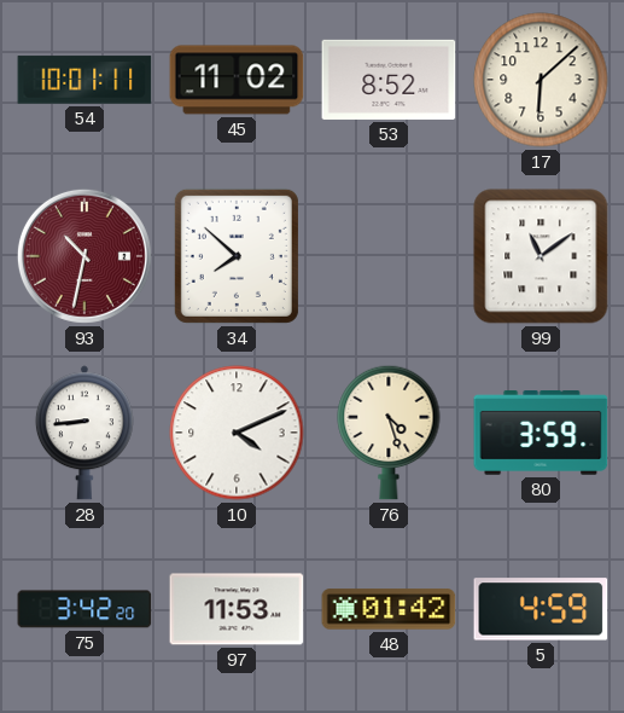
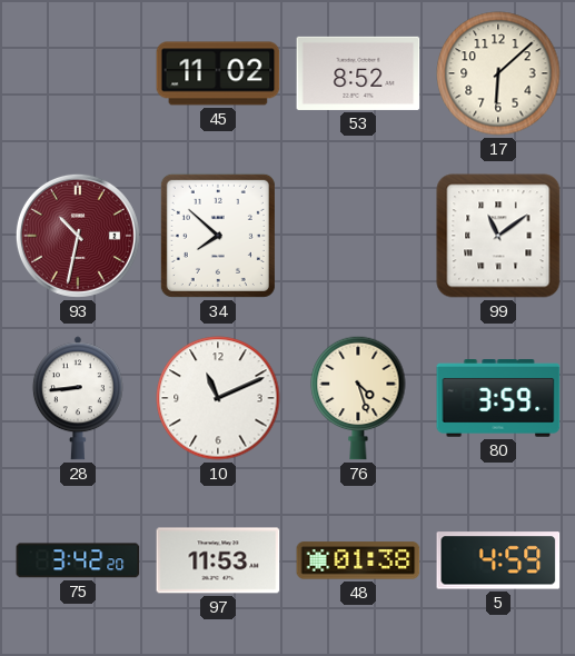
54: 10:01 -> none (84, 80)
10: 4:11 -> 11:11 (218, 398)
48: 01:42 -> 01:38 (358, 560)
